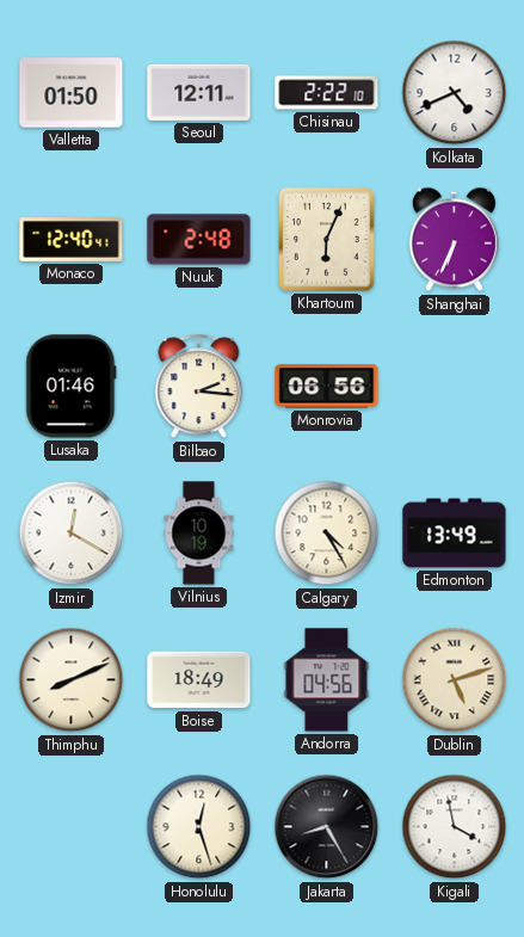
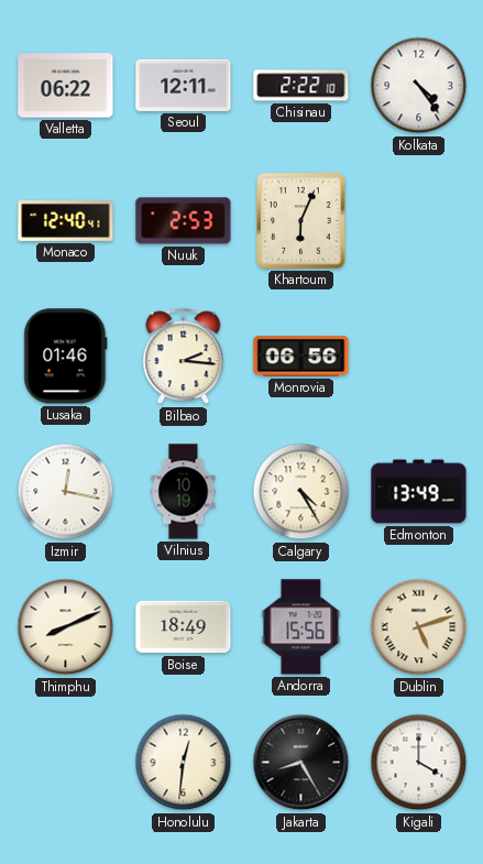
Valletta: 01:50 -> 06:22 (66, 86)
Kolkata: 4:41 -> 4:24 (419, 86)
Nuuk: 2:48 -> 2:53 (184, 221)
Shanghai: 6:34 -> none (454, 240)
Izmir: 12:20 -> 12:17 (66, 492)
Andorra: 04:56 -> 15:56 (301, 627)
Honolulu: 12:27 -> 12:31 (184, 763)
Kigali: 3:58 -> 4:00 (419, 763)
